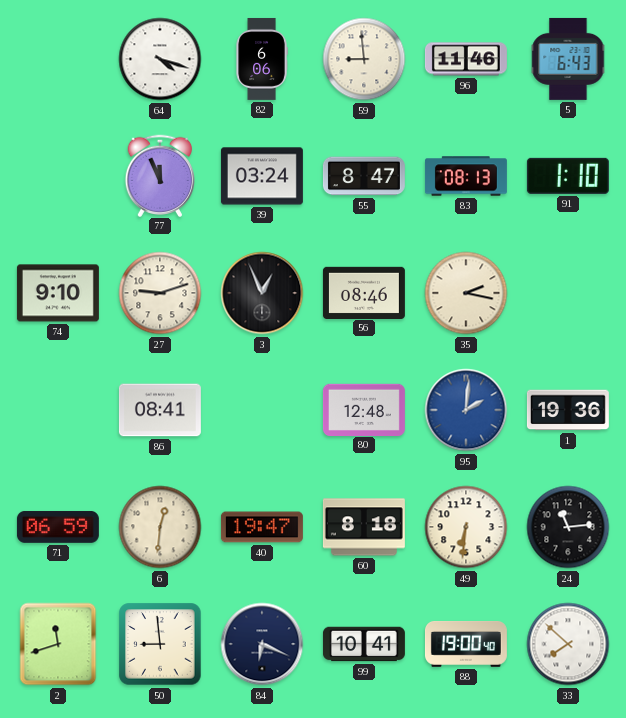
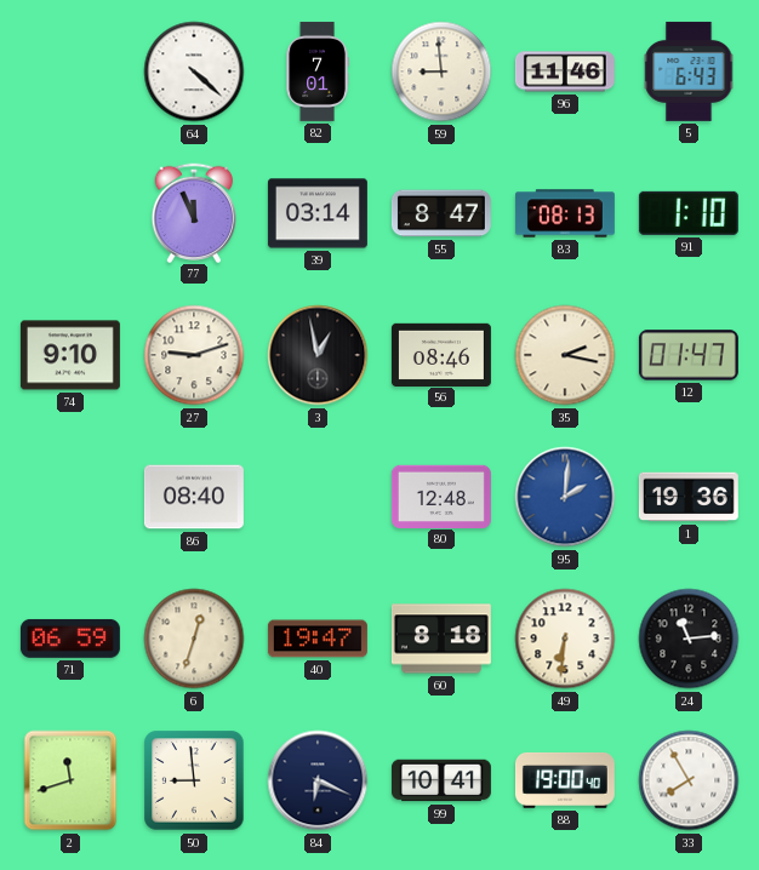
64: 4:18 -> 4:22 (194, 71)
82: 6:06 -> 7:01 (318, 71)
39: 03:24 -> 03:14 (318, 213)
3: 12:56 -> 12:58 (318, 355)
12: none -> 01:47 (689, 355)
86: 08:41 -> 08:40 (194, 497)
6: 12:31 -> 12:33 (194, 639)
33: 7:52 -> 7:55 (689, 780)
